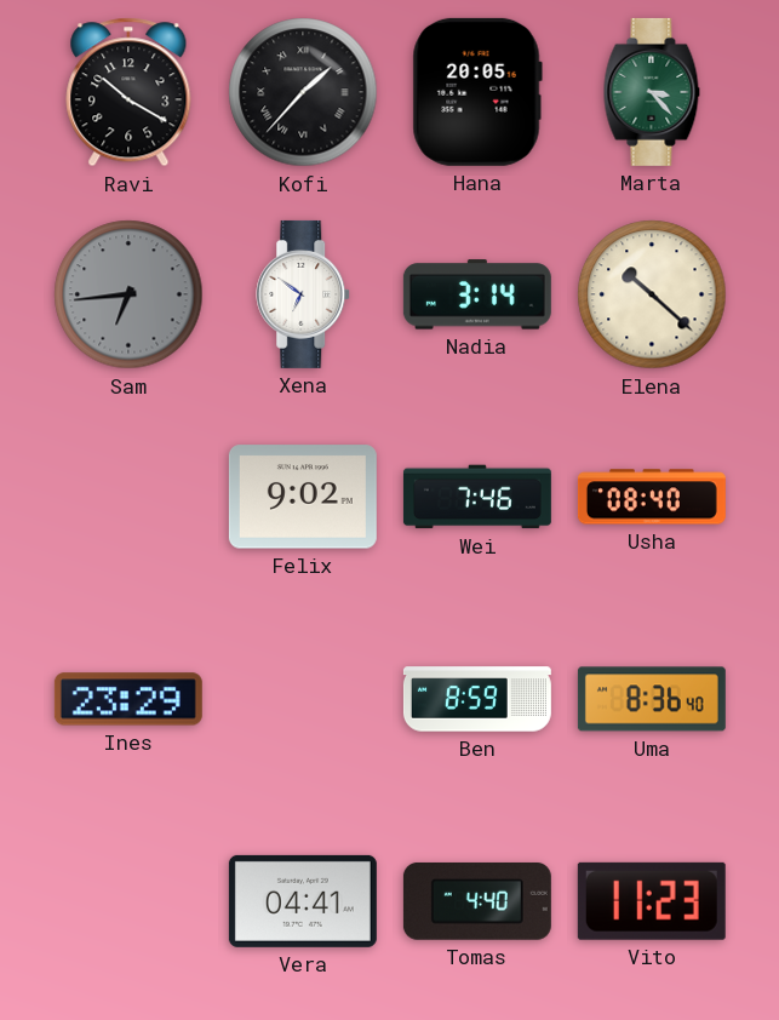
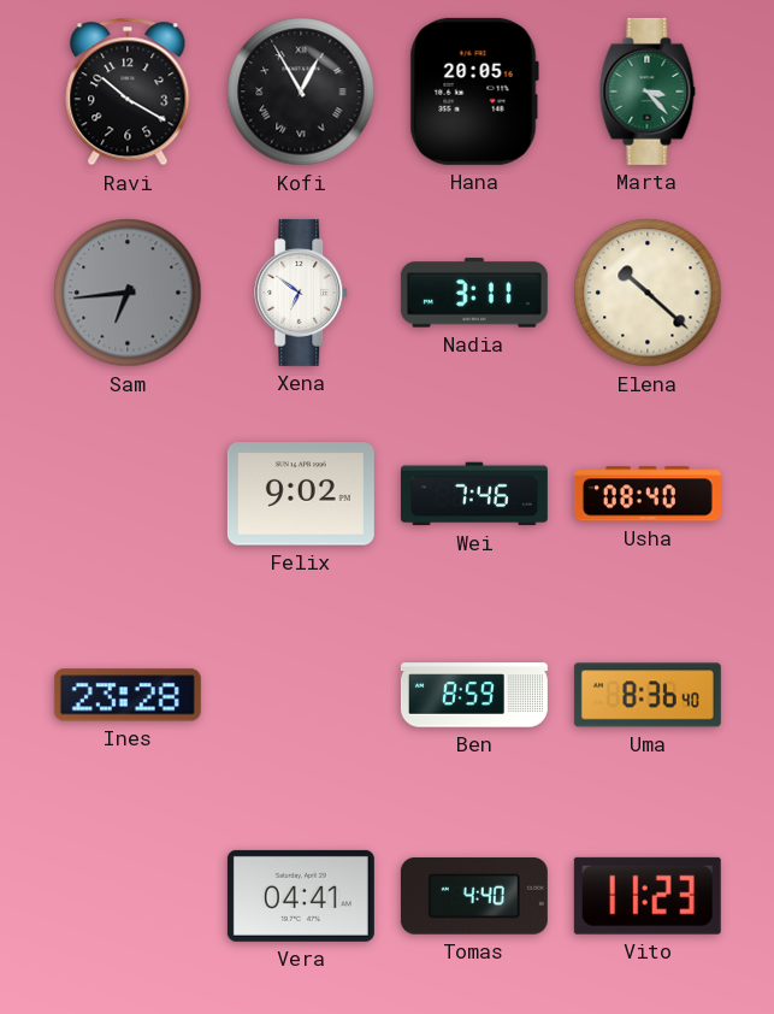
Kofi: 1:37 -> 12:55 (301, 92)
Nadia: 3:14 -> 3:11 (474, 293)
Ines: 23:29 -> 23:28 (128, 695)
